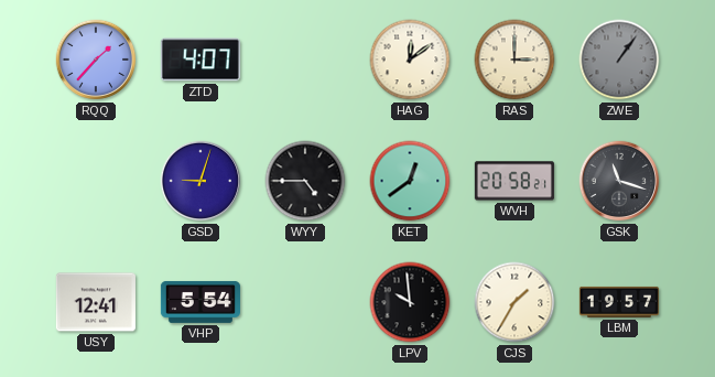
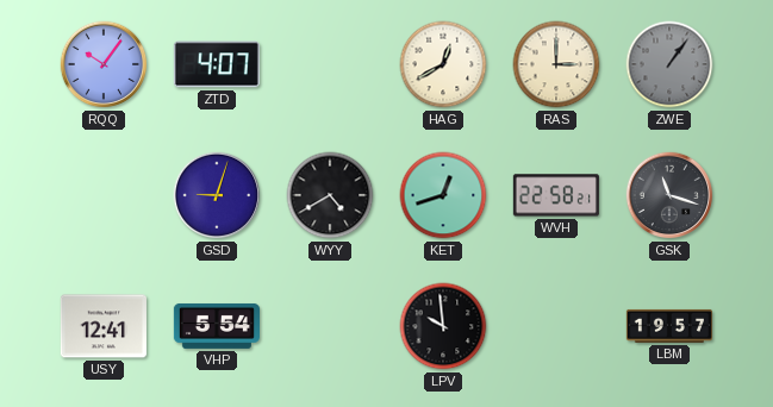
RQQ: 1:37 -> 10:06 (104, 64)
HAG: 12:09 -> 12:40 (443, 64)
WYY: 4:45 -> 4:40 (330, 195)
KET: 12:39 -> 12:42 (443, 195)
WVH: 20:58 -> 22:58 (556, 195)
CJS: 1:35 -> none (514, 302)
